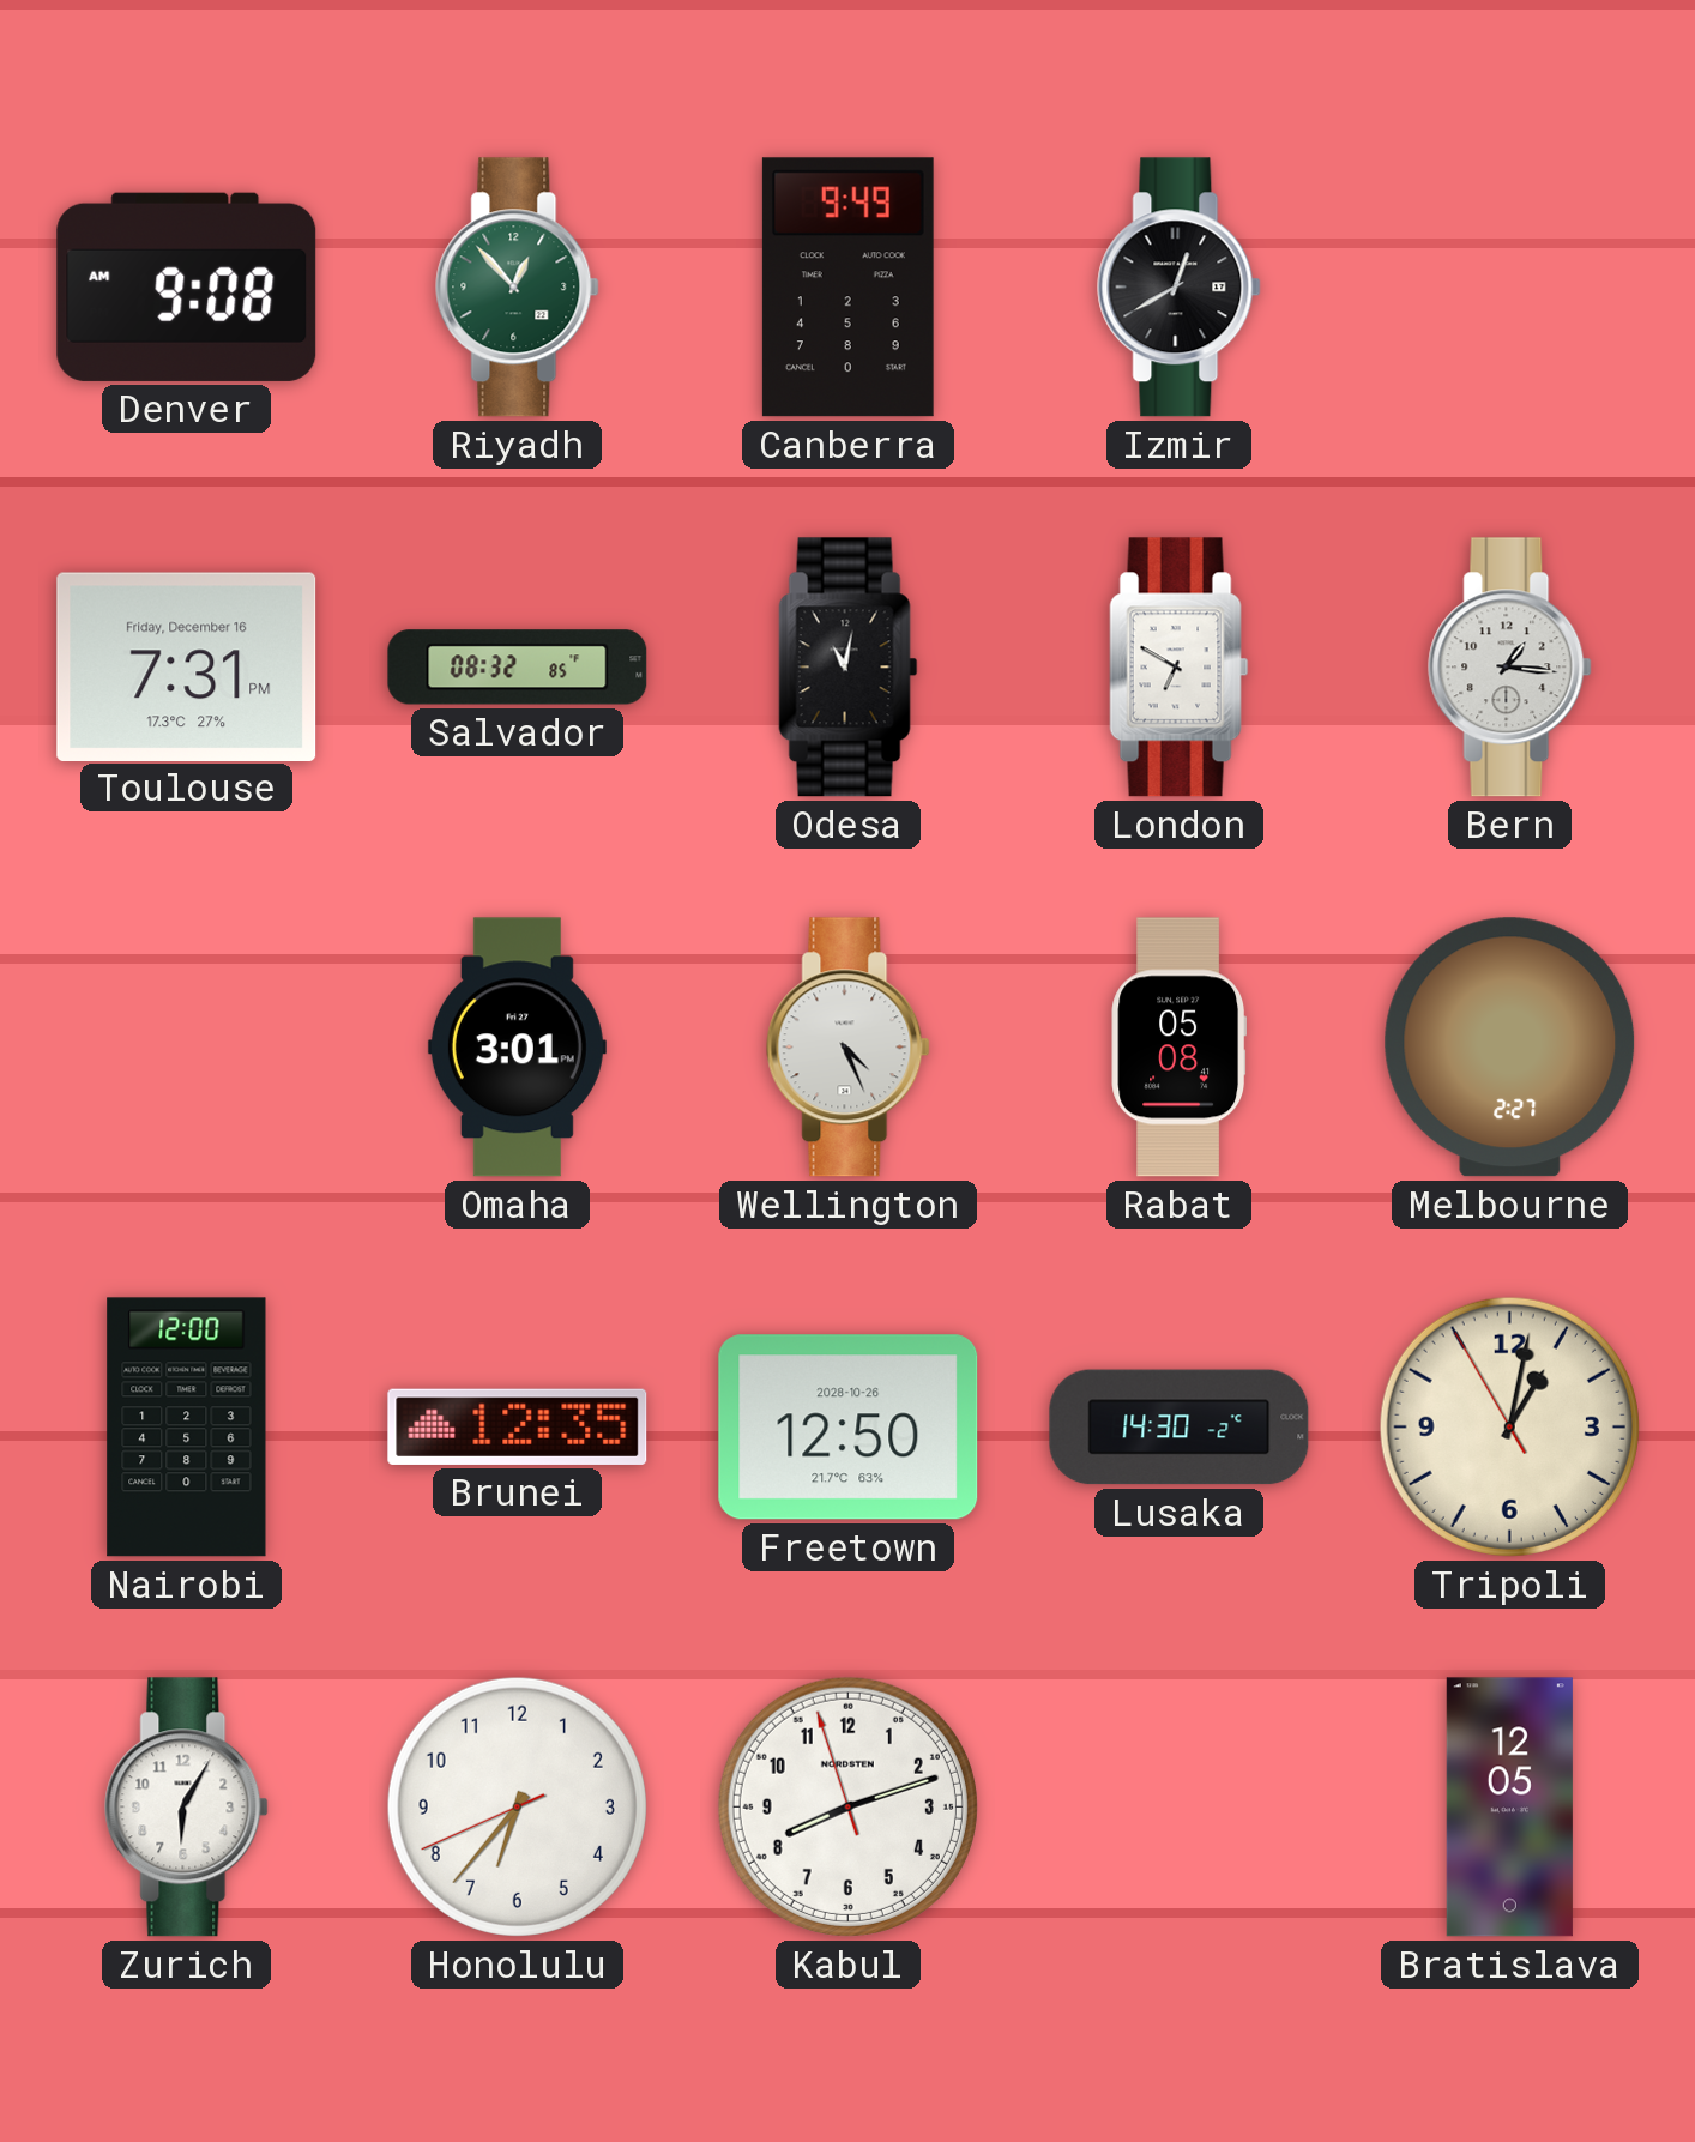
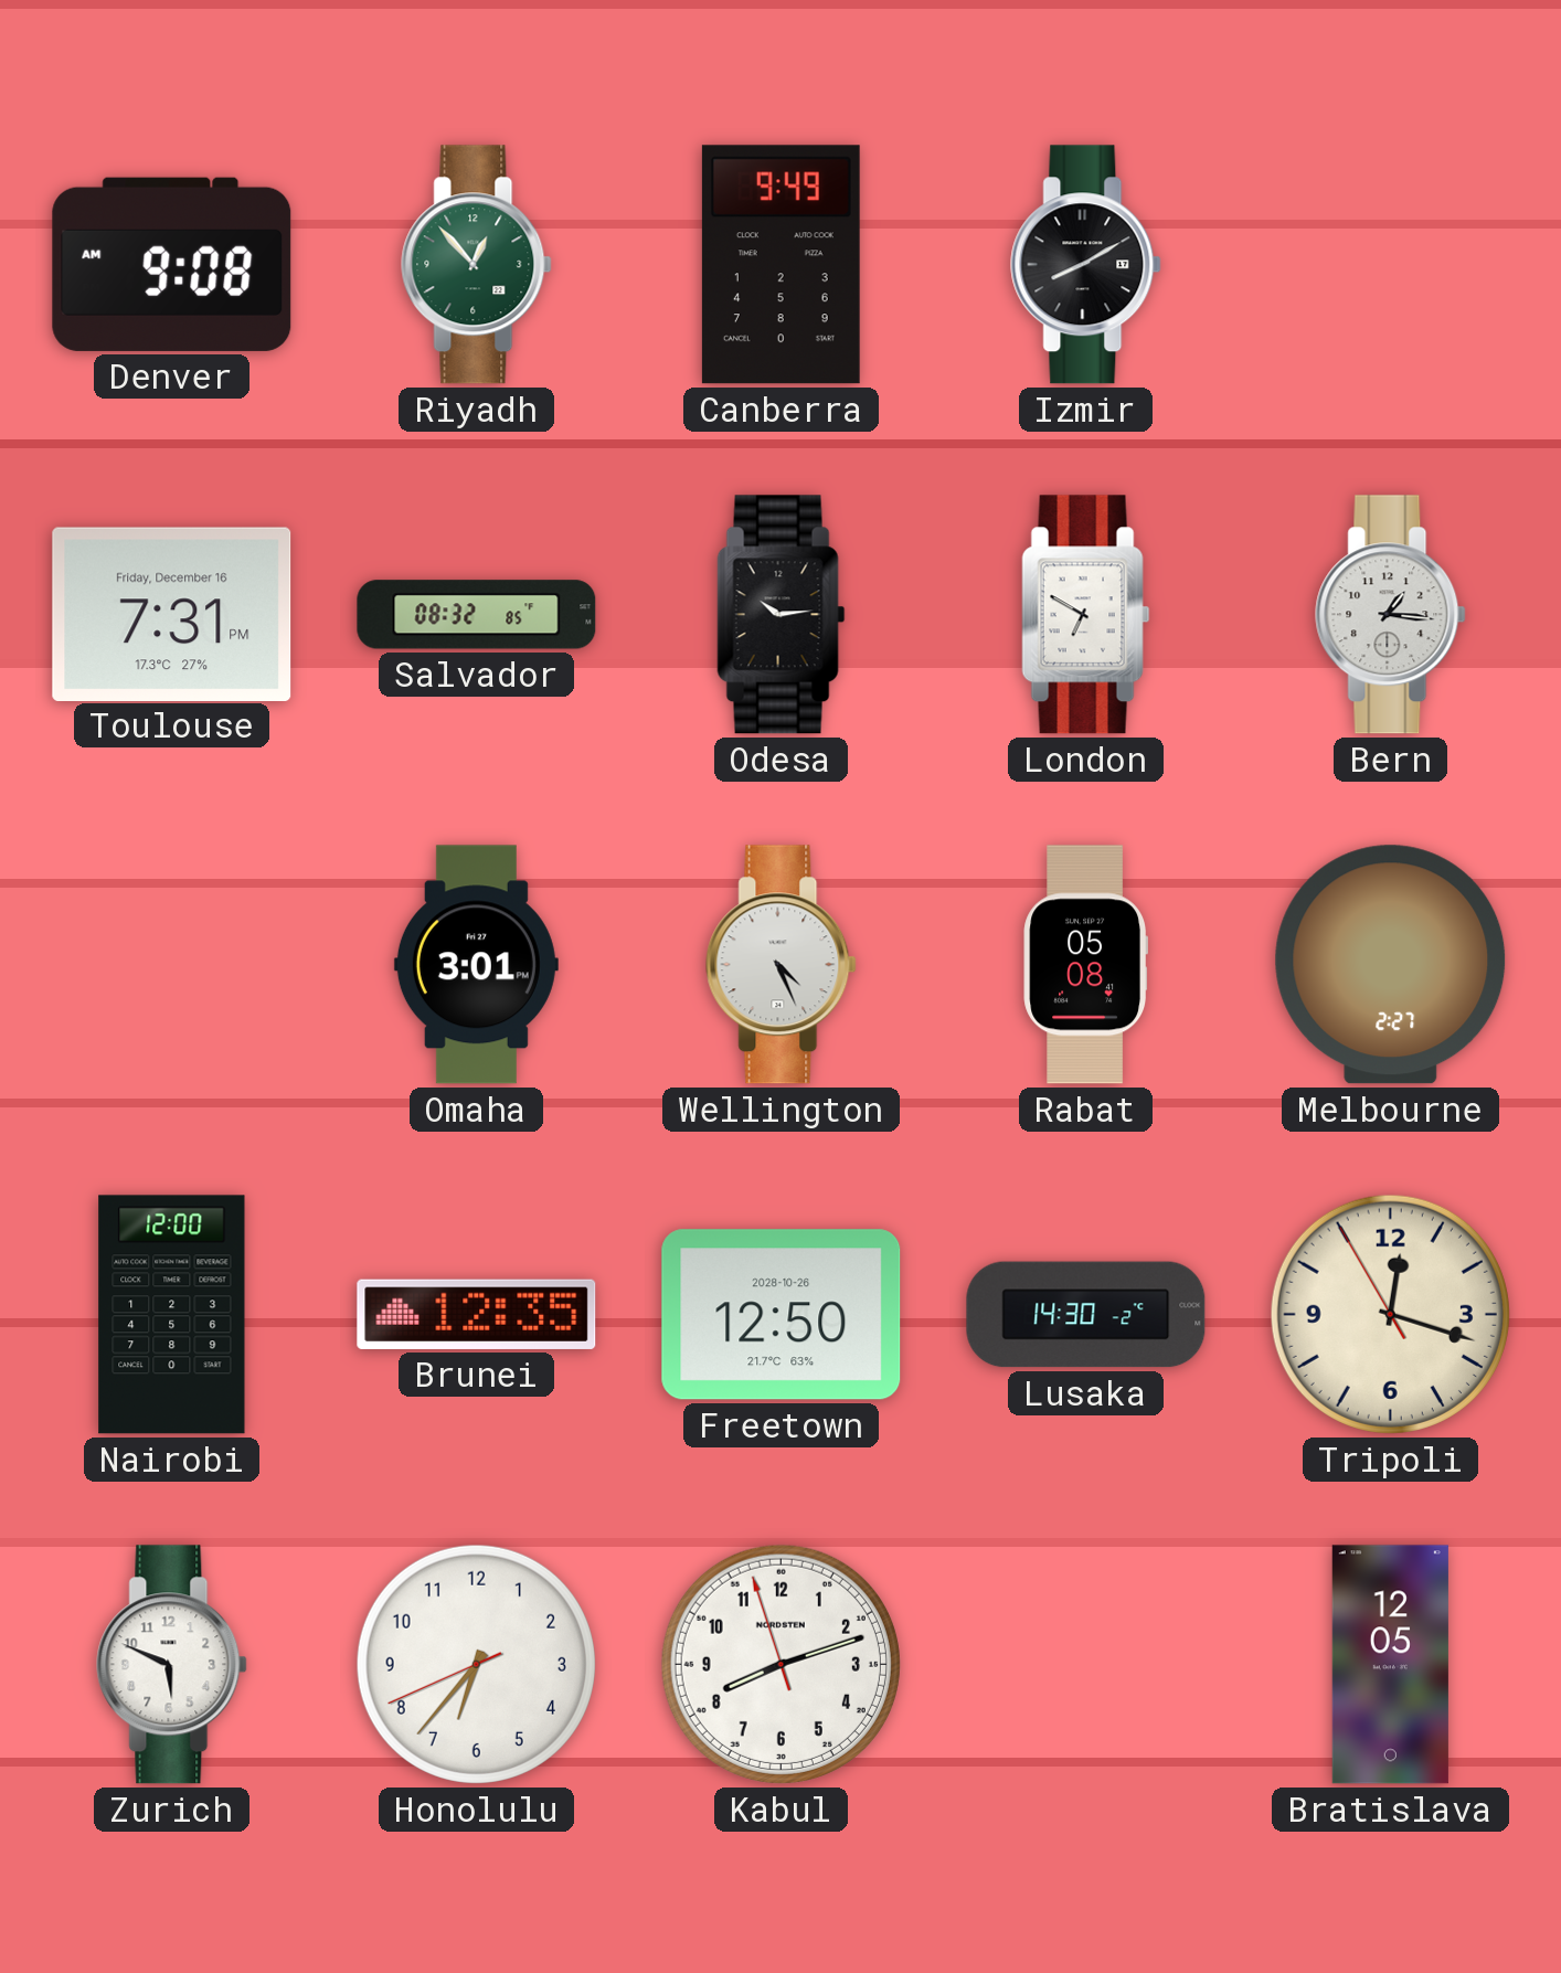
Izmir: 12:40 -> 8:10 (1086, 265)
Odesa: 11:02 -> 10:14 (782, 615)
Tripoli: 1:01 -> 12:17 (1390, 1314)
Zurich: 6:05 -> 5:49 (172, 1665)
